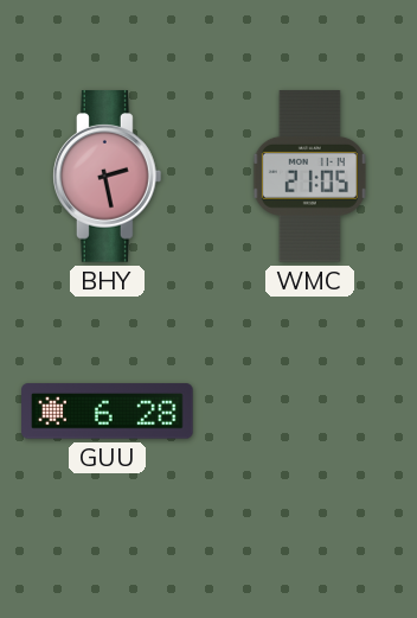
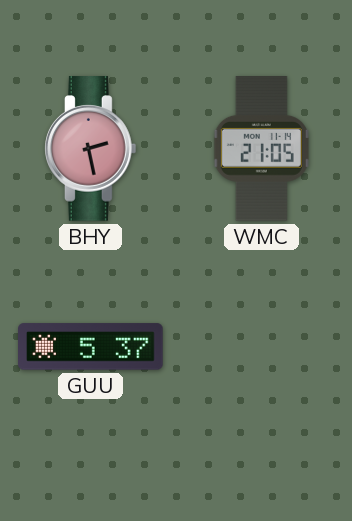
GUU: 6:28 -> 5:37 (91, 347)
